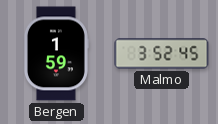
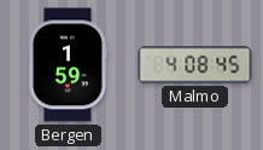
Malmo: 3:52 -> 4:08 (195, 65)
